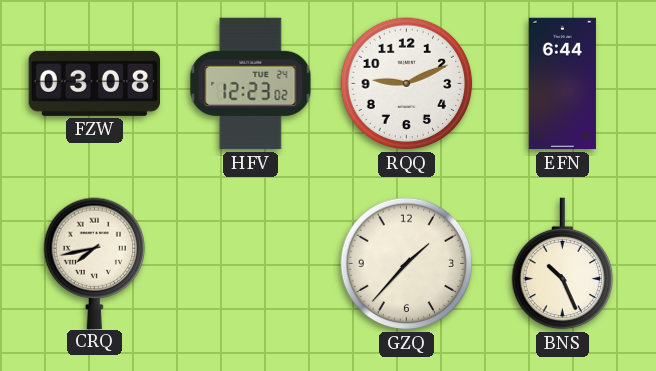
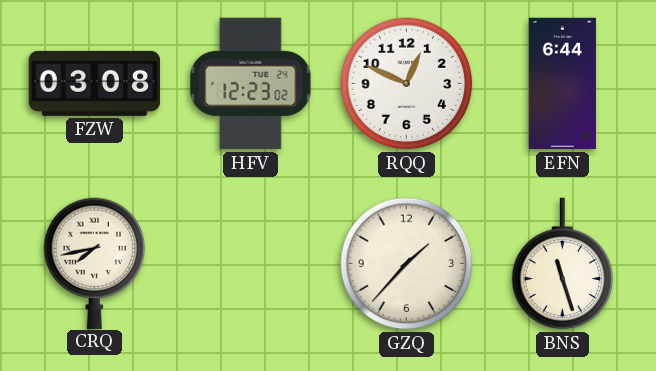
RQQ: 9:11 -> 12:49 (407, 84)
BNS: 10:26 -> 11:27 (563, 264)
